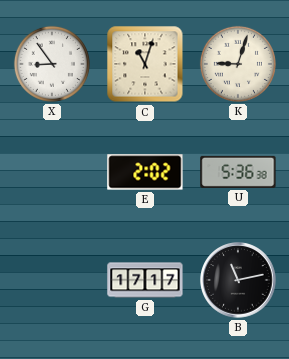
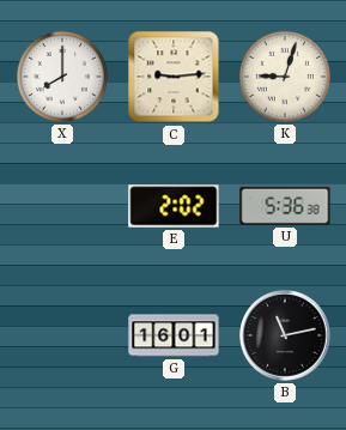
X: 8:54 -> 8:00 (62, 77)
C: 11:03 -> 9:14 (174, 77)
G: 17:17 -> 16:01 (174, 335)
